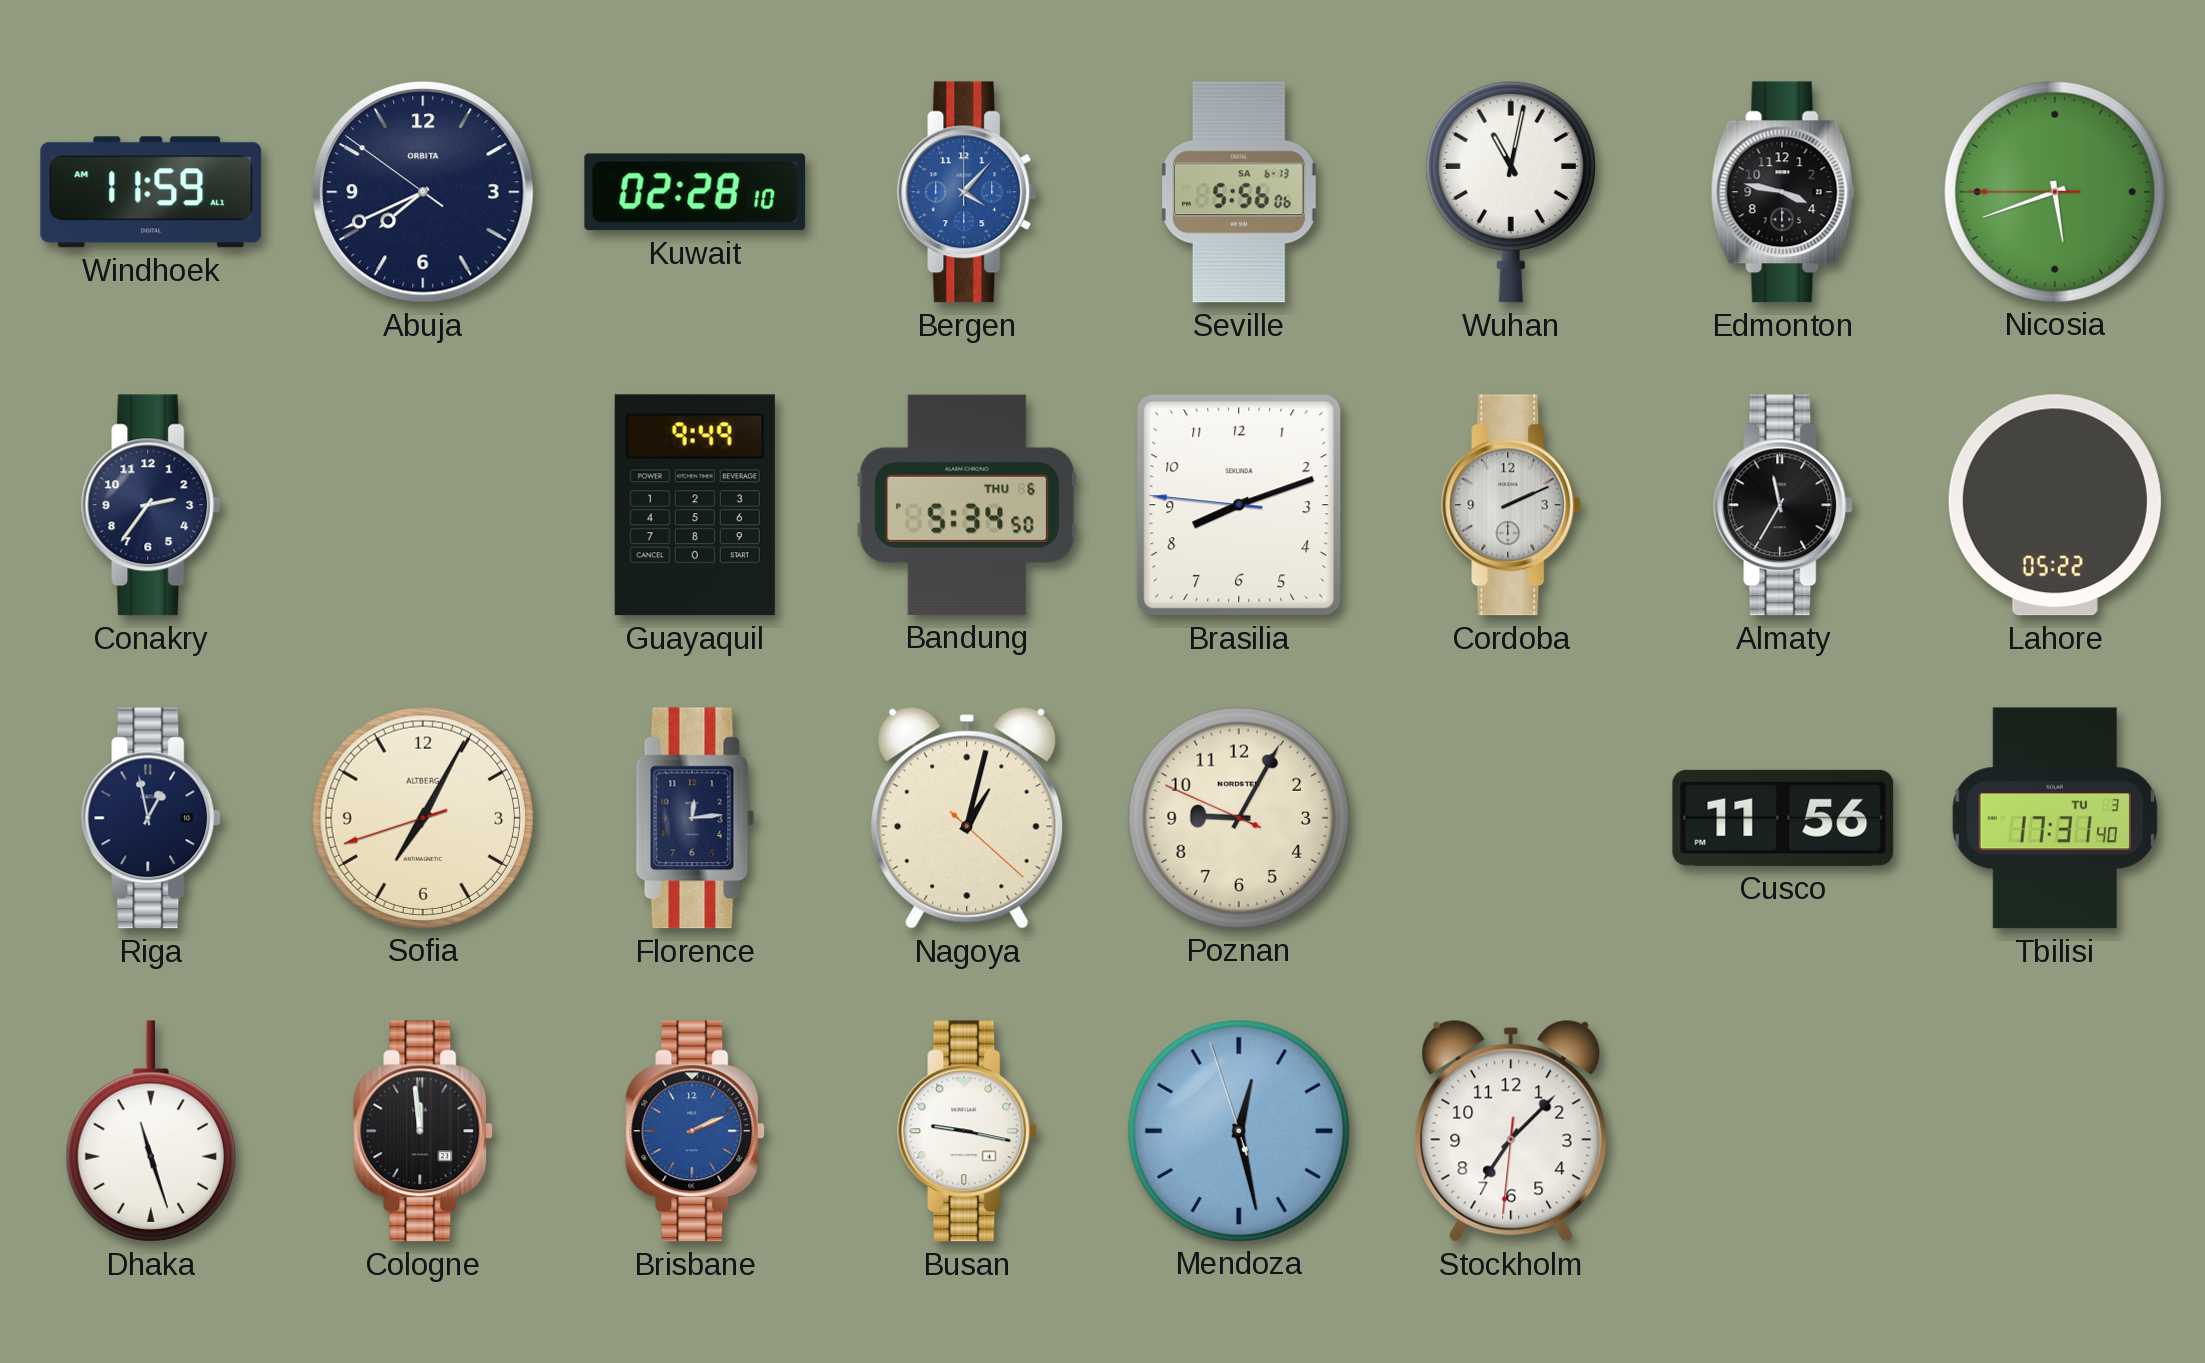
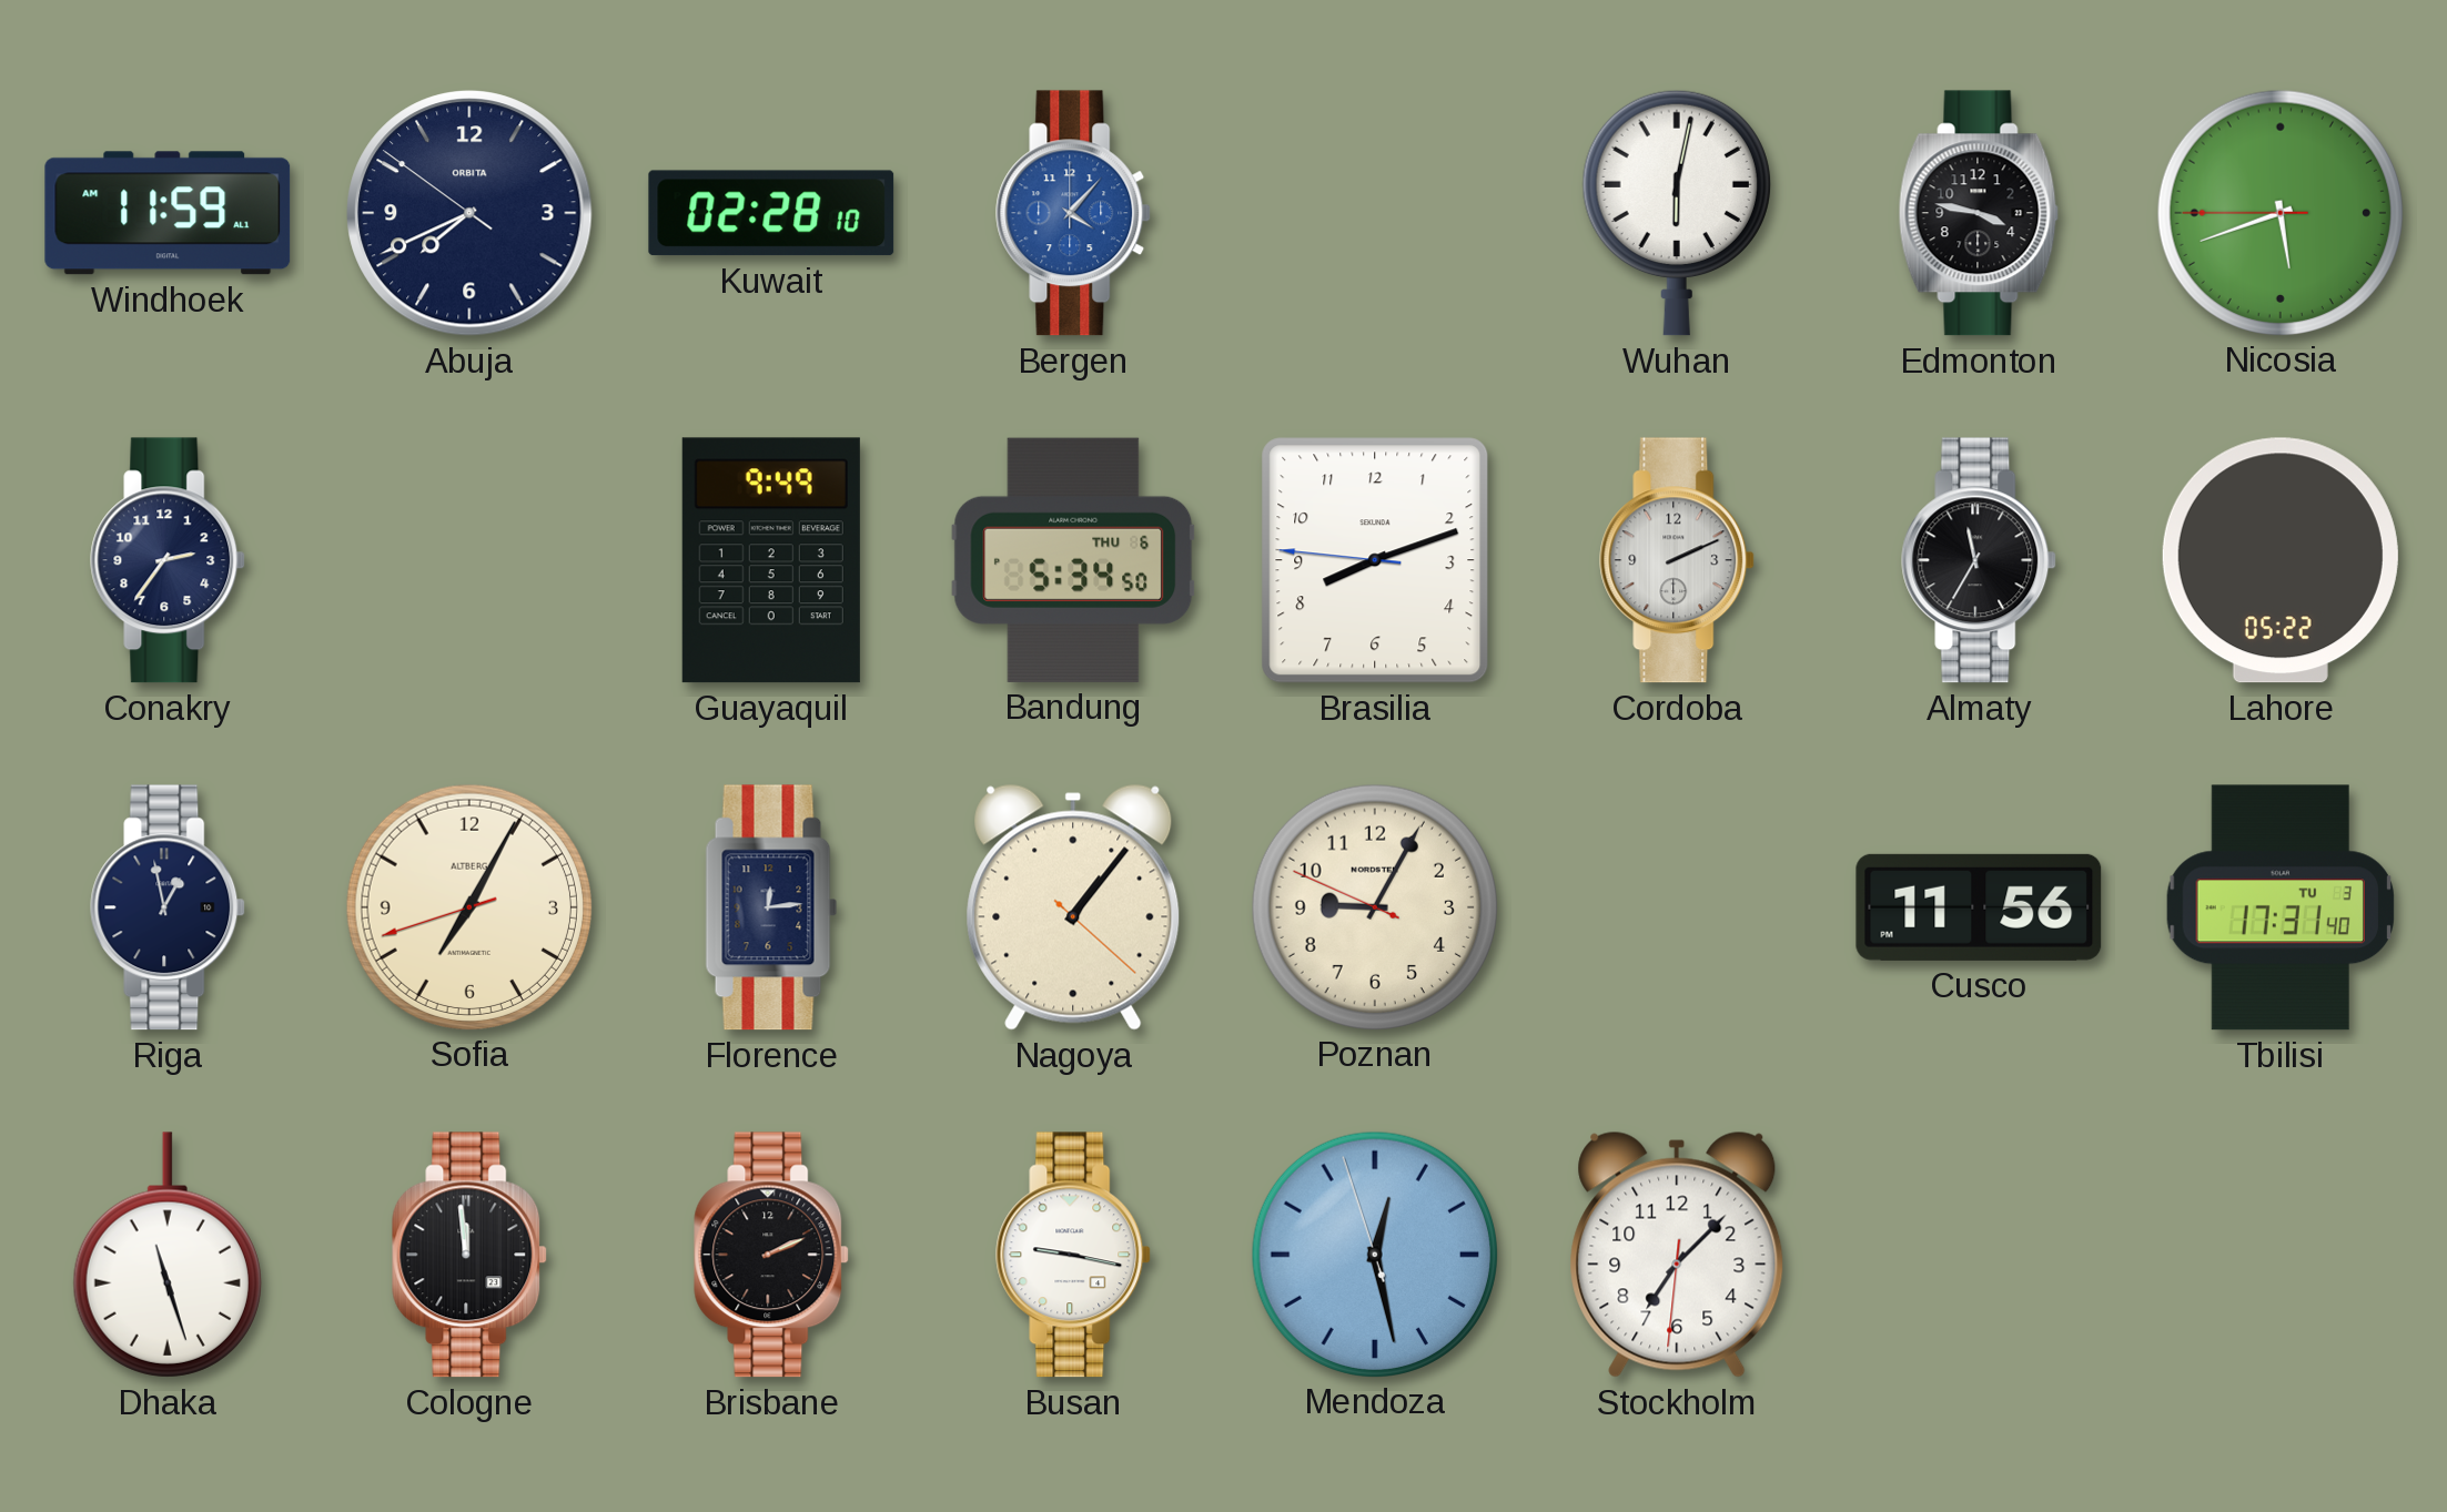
Seville: 5:56 -> none (1239, 192)
Wuhan: 11:02 -> 6:02 (1677, 213)
Nagoya: 1:02 -> 1:06 (1073, 907)
Brisbane dial: blue -> black (772, 1255)
